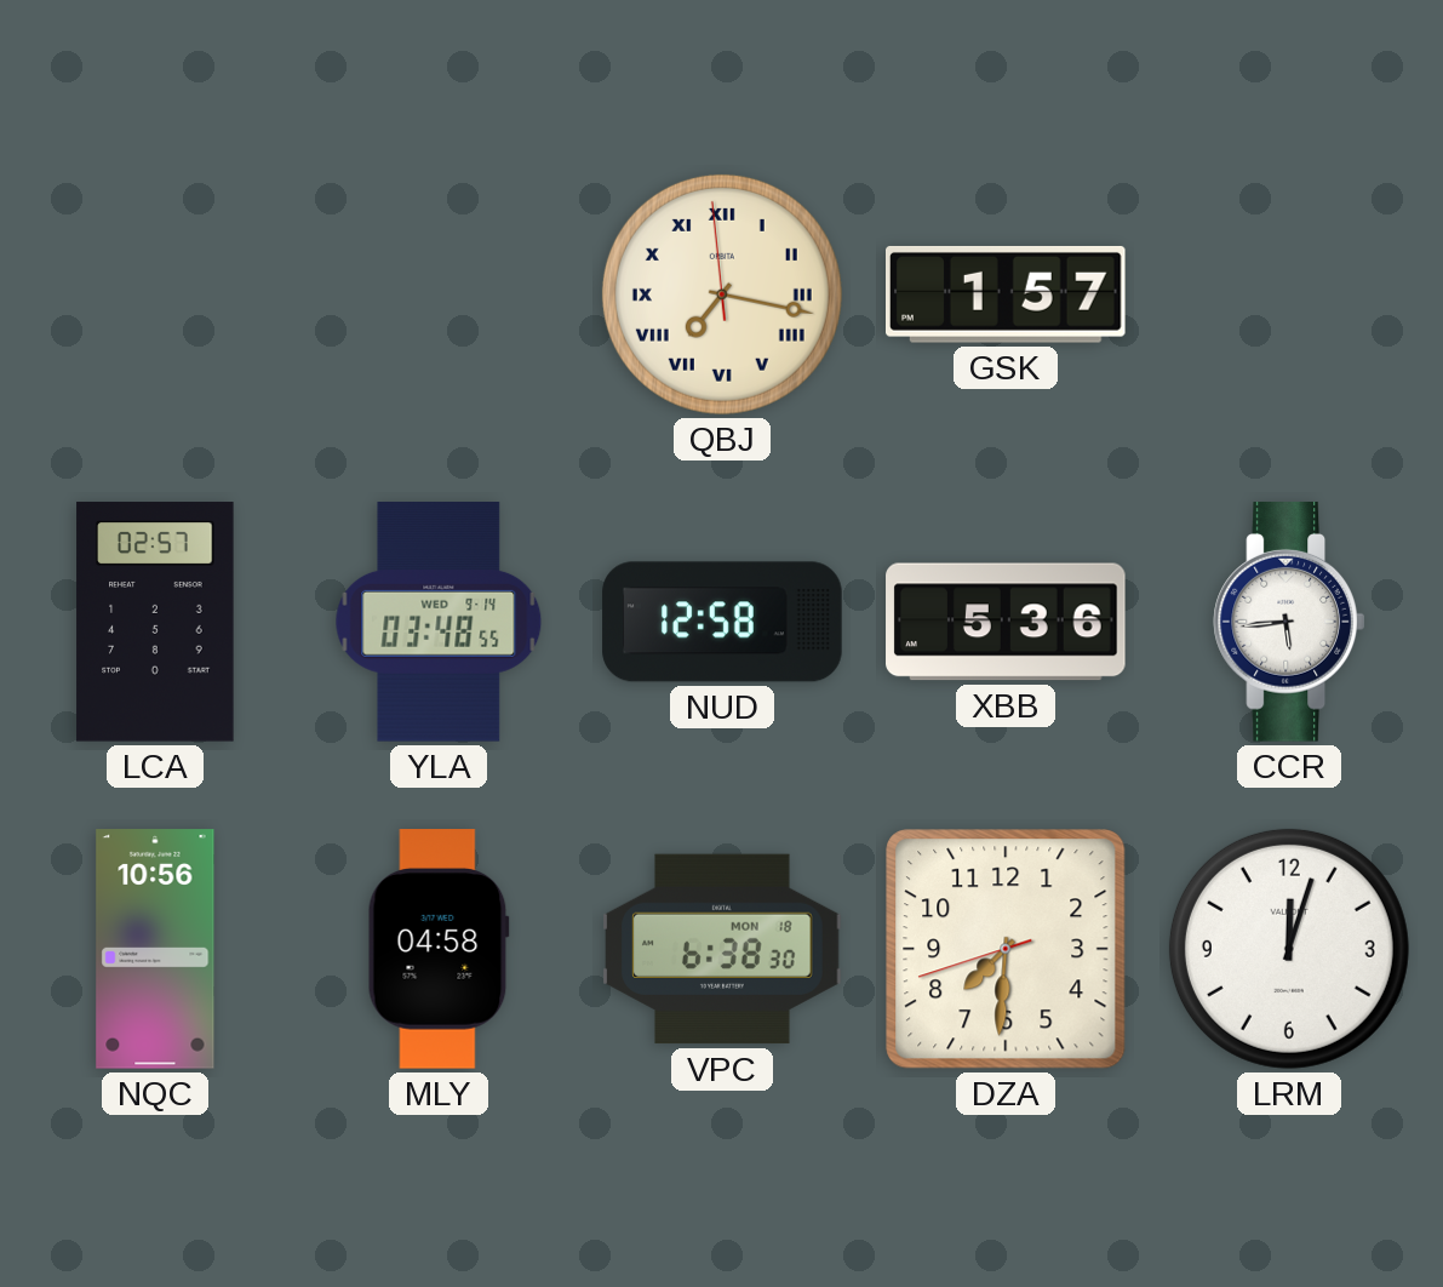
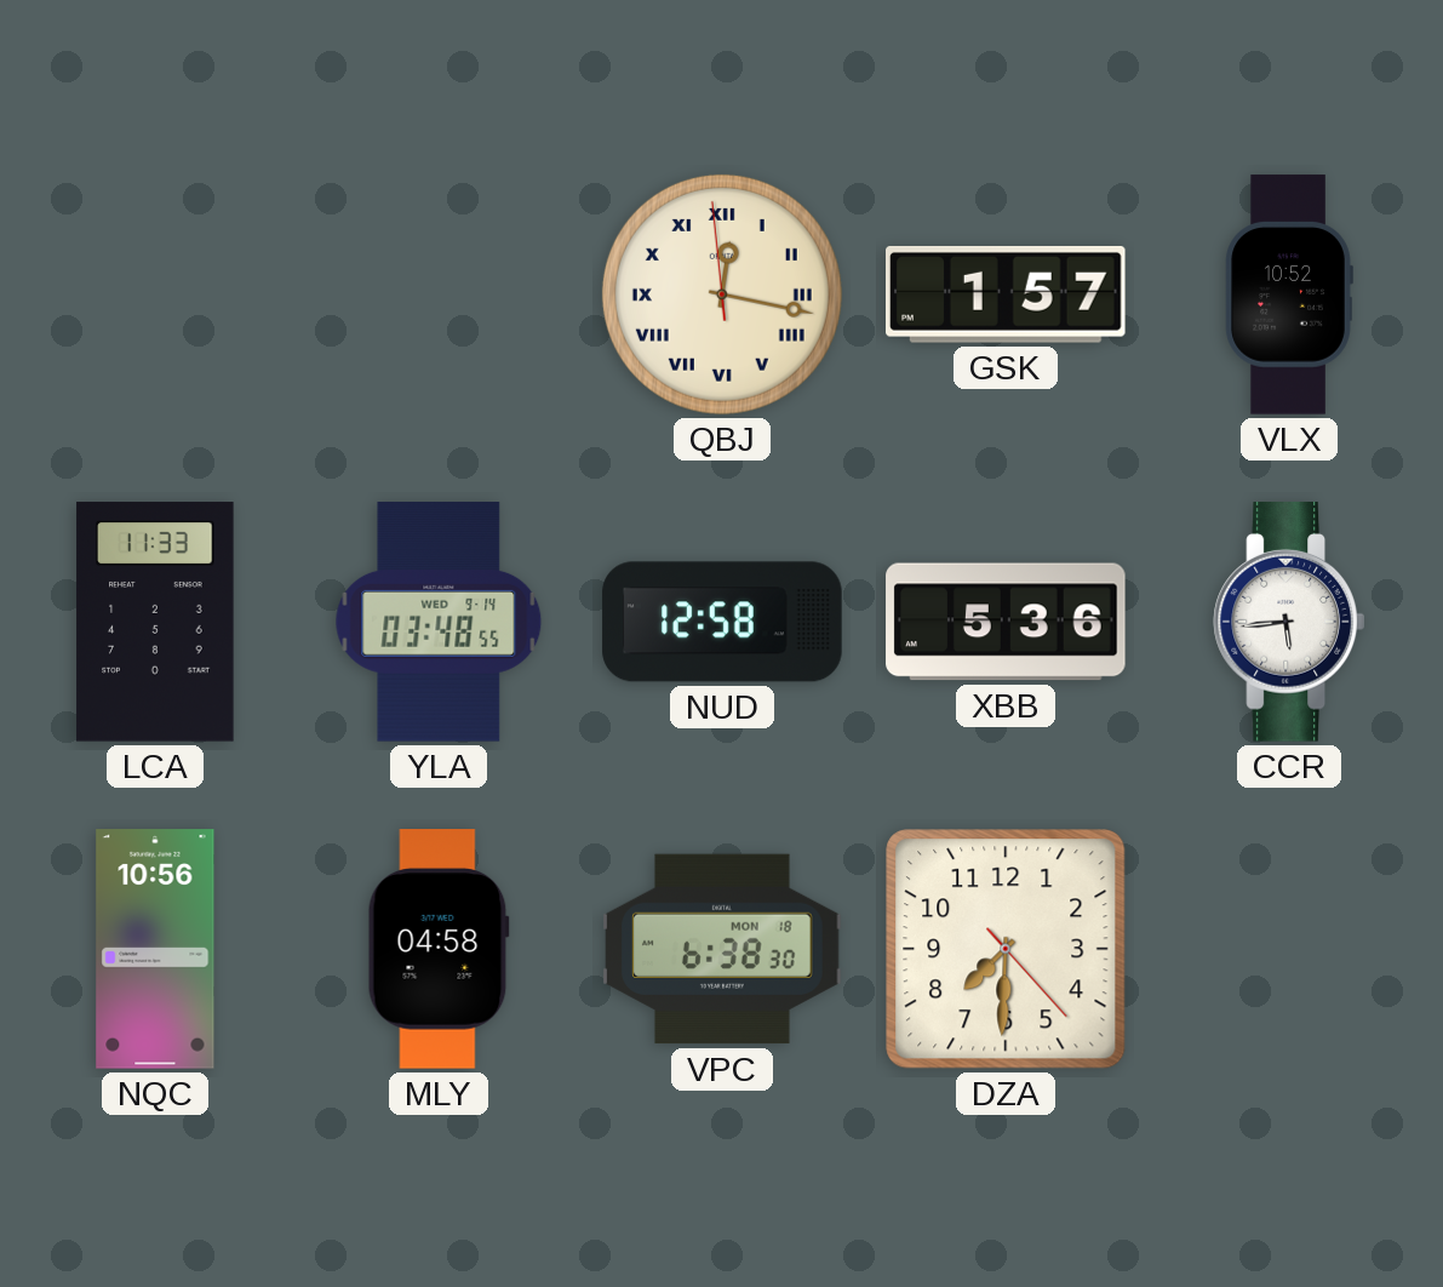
QBJ: 7:16 -> 12:16 (722, 294)
VLX: none -> 10:52 (1289, 294)
LCA: 02:57 -> 11:33 (155, 622)
DZA: 7:30:42 -> 7:30:23 (1006, 949)
LRM: 12:03 -> none (1289, 949)
